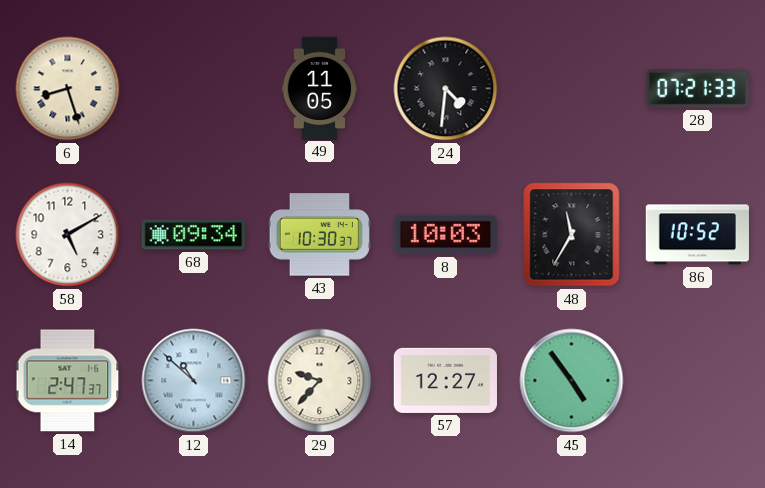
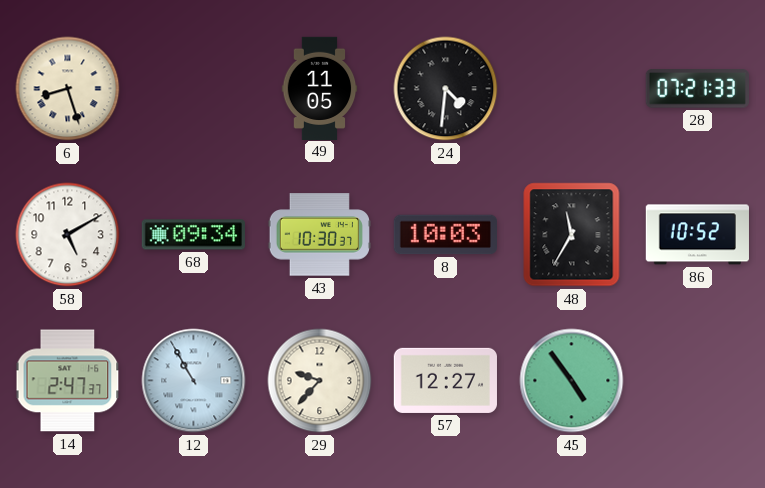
12: 10:52 -> 10:55 (194, 381)
